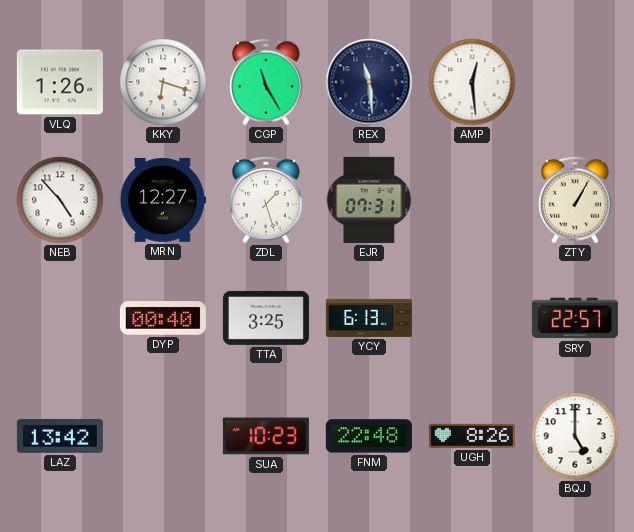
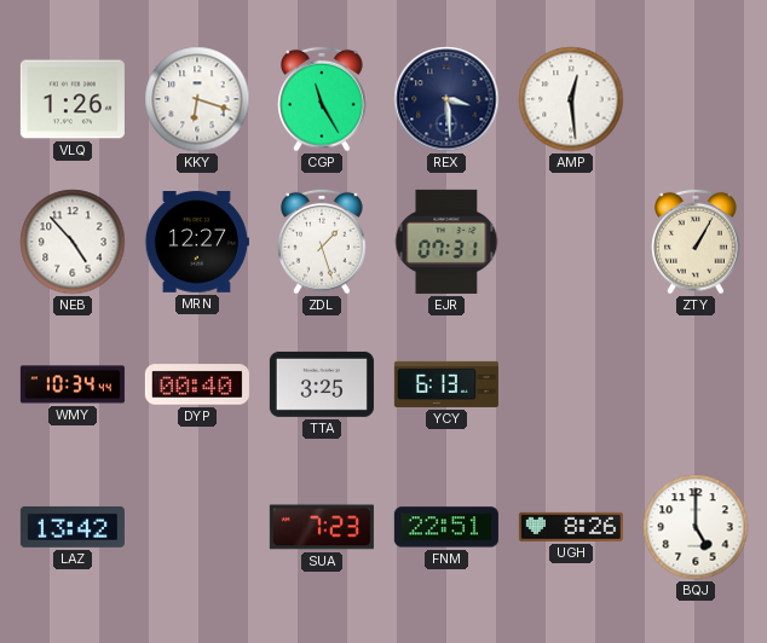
REX: 11:29 -> 3:29 (446, 99)
WMY: none -> 10:34 (73, 384)
SRY: 22:57 -> none (575, 318)
SUA: 10:23 -> 7:23 (322, 527)
FNM: 22:48 -> 22:51 (446, 527)
